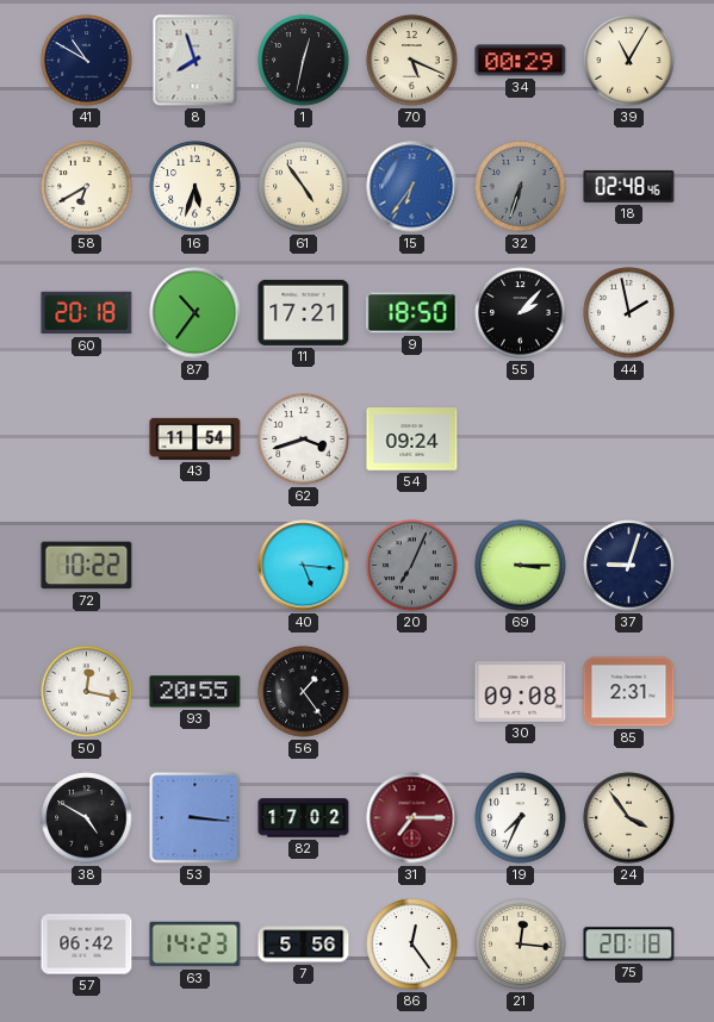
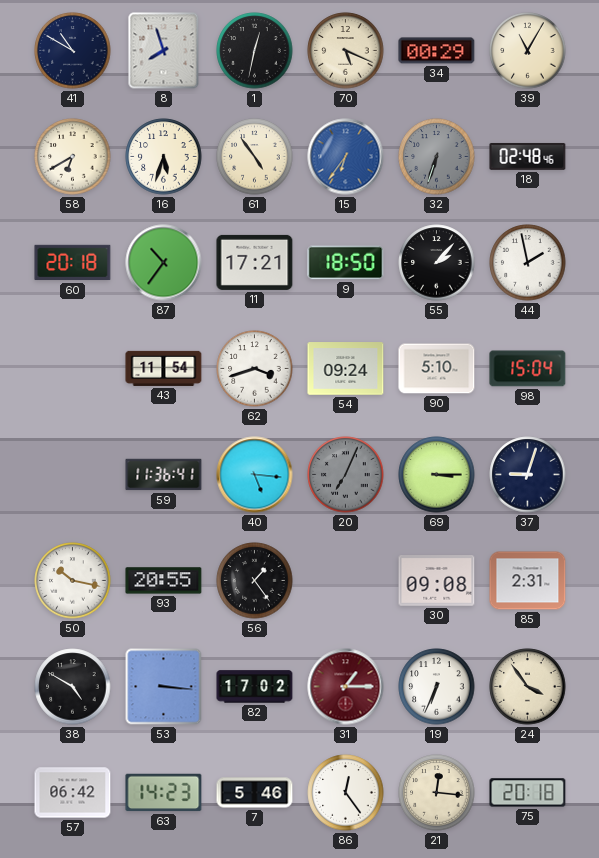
90: none -> 5:10 (437, 369)
98: none -> 15:04 (528, 369)
72: 10:22 -> none (87, 566)
59: none -> 11:36 (164, 475)
50: 12:17 -> 10:17 (73, 581)
31: 7:15 -> 1:15 (346, 687)
19: 7:34 -> 6:34 (437, 687)
7: 5:56 -> 5:46 (255, 793)
